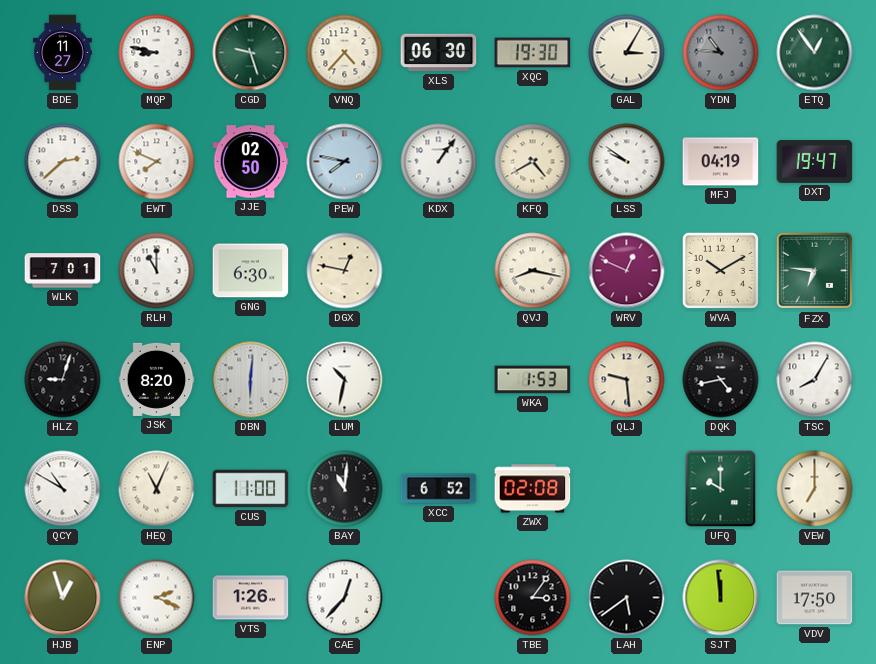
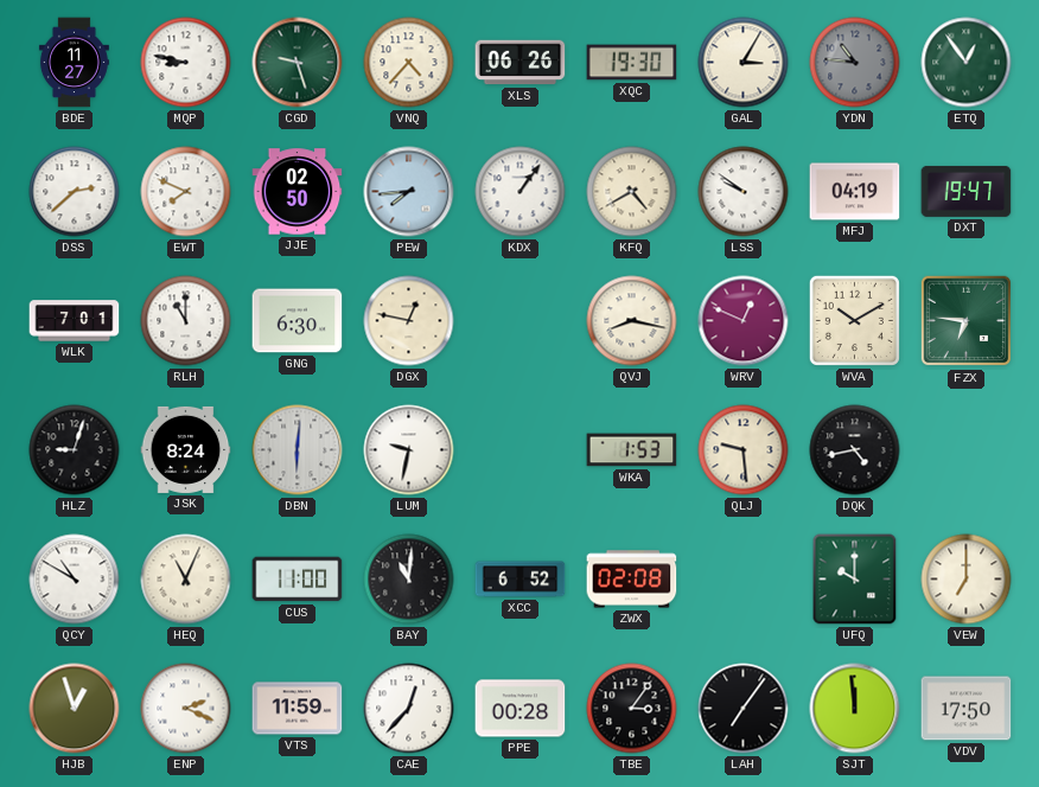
XLS: 06:30 -> 06:26 (521, 63)
PEW: 7:47 -> 7:44 (409, 192)
JSK: 8:20 -> 8:24 (186, 449)
LUM: 10:32 -> 9:32 (409, 450)
TSC: 8:05 -> none (815, 380)
VTS: 1:26 -> 11:59 (298, 709)
PPE: none -> 00:28 (521, 709)
LAH: 5:39 -> 7:06 (744, 709)
